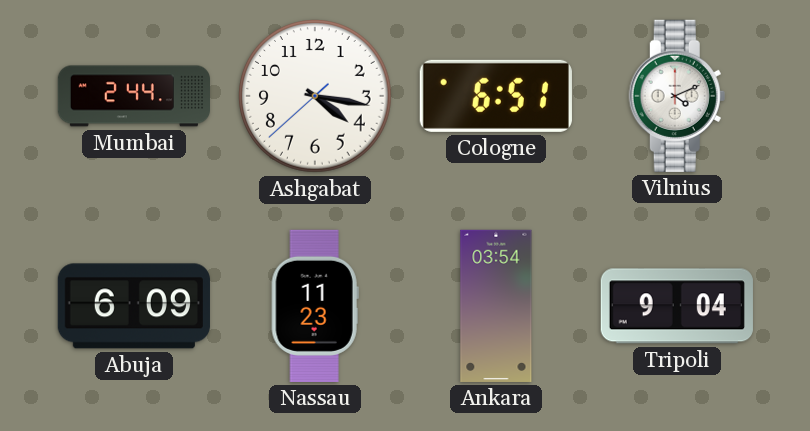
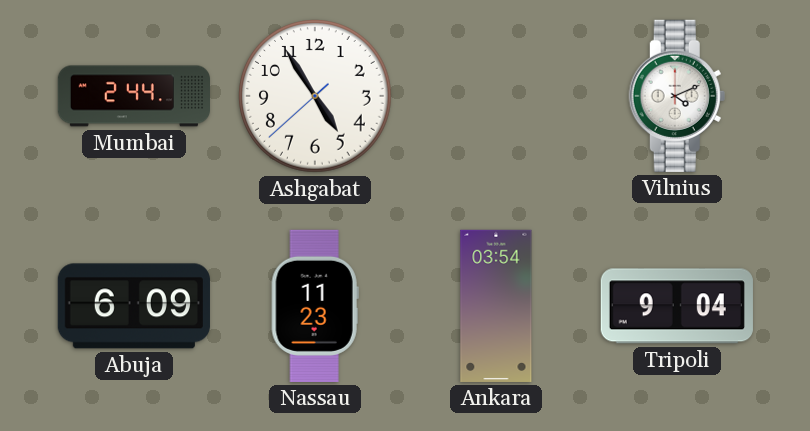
Ashgabat: 4:16 -> 4:54 (316, 97)
Cologne: 6:51 -> none (496, 96)
